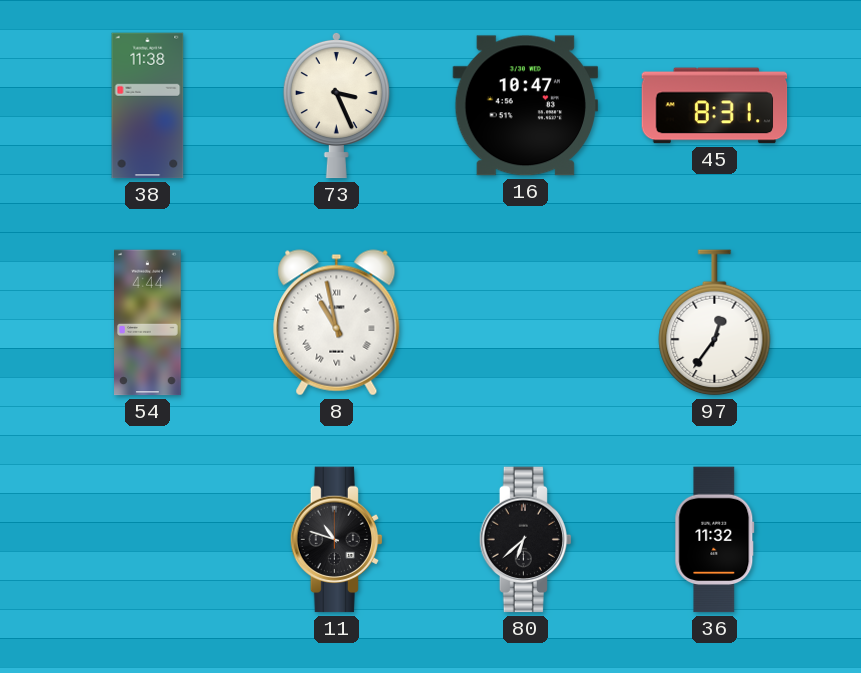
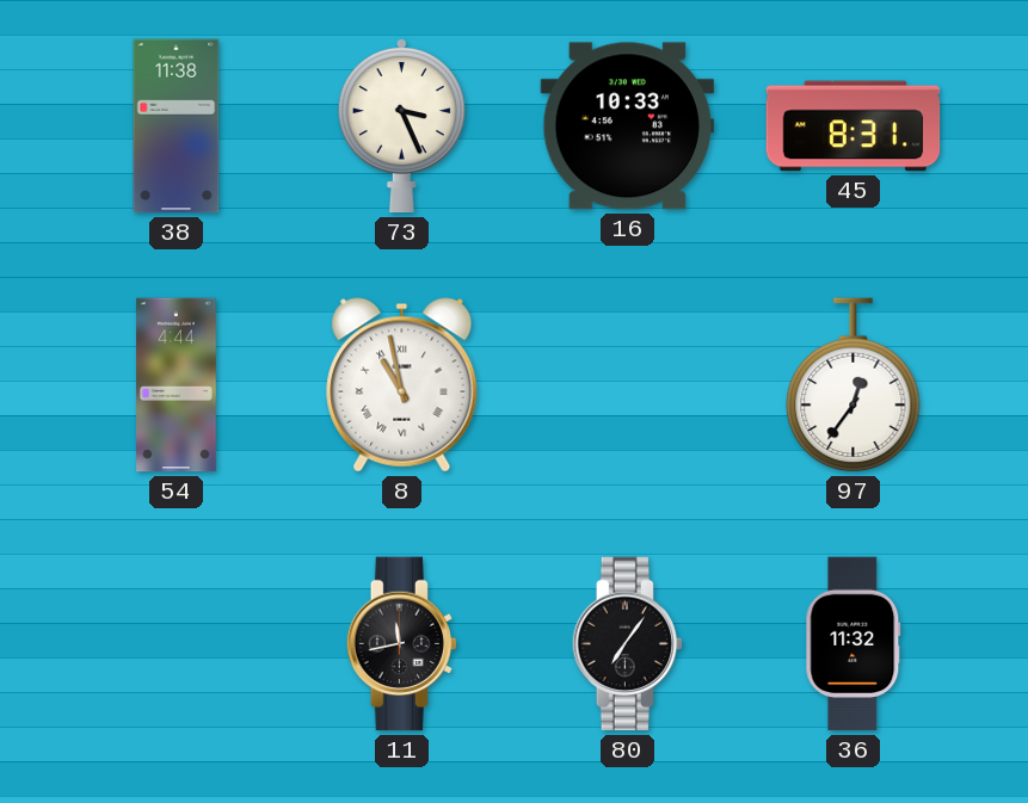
16: 10:47 -> 10:33 (628, 126)
11: 10:48 -> 11:43 (401, 644)
80: 6:38 -> 7:06 (627, 644)
